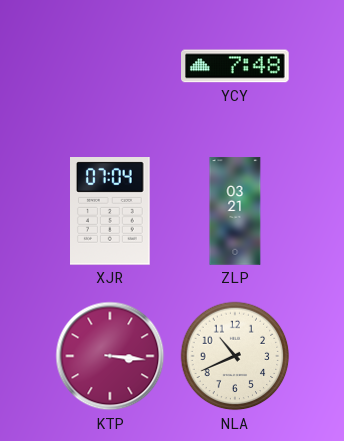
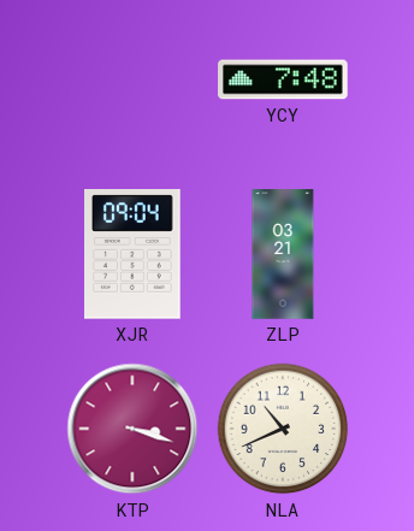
XJR: 07:04 -> 09:04 (134, 255)
KTP: 3:16 -> 3:18 (132, 429)
